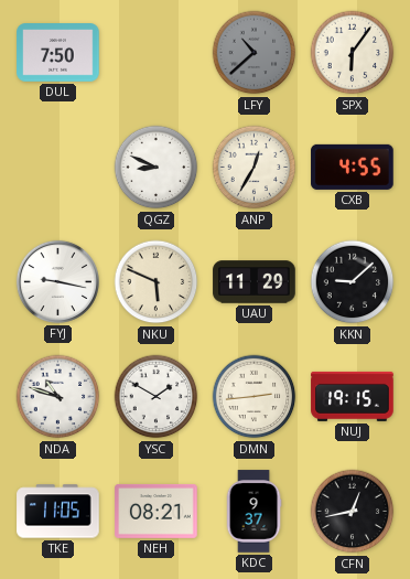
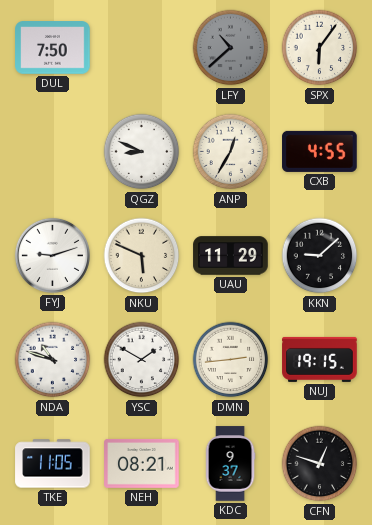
FYJ: 9:17 -> 9:12 (52, 255)
CFN: 12:43 -> 12:48 (320, 464)
